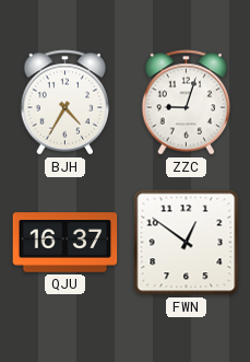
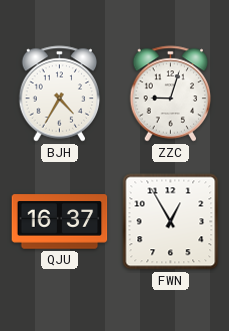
FWN: 12:51 -> 12:55 (171, 222)
